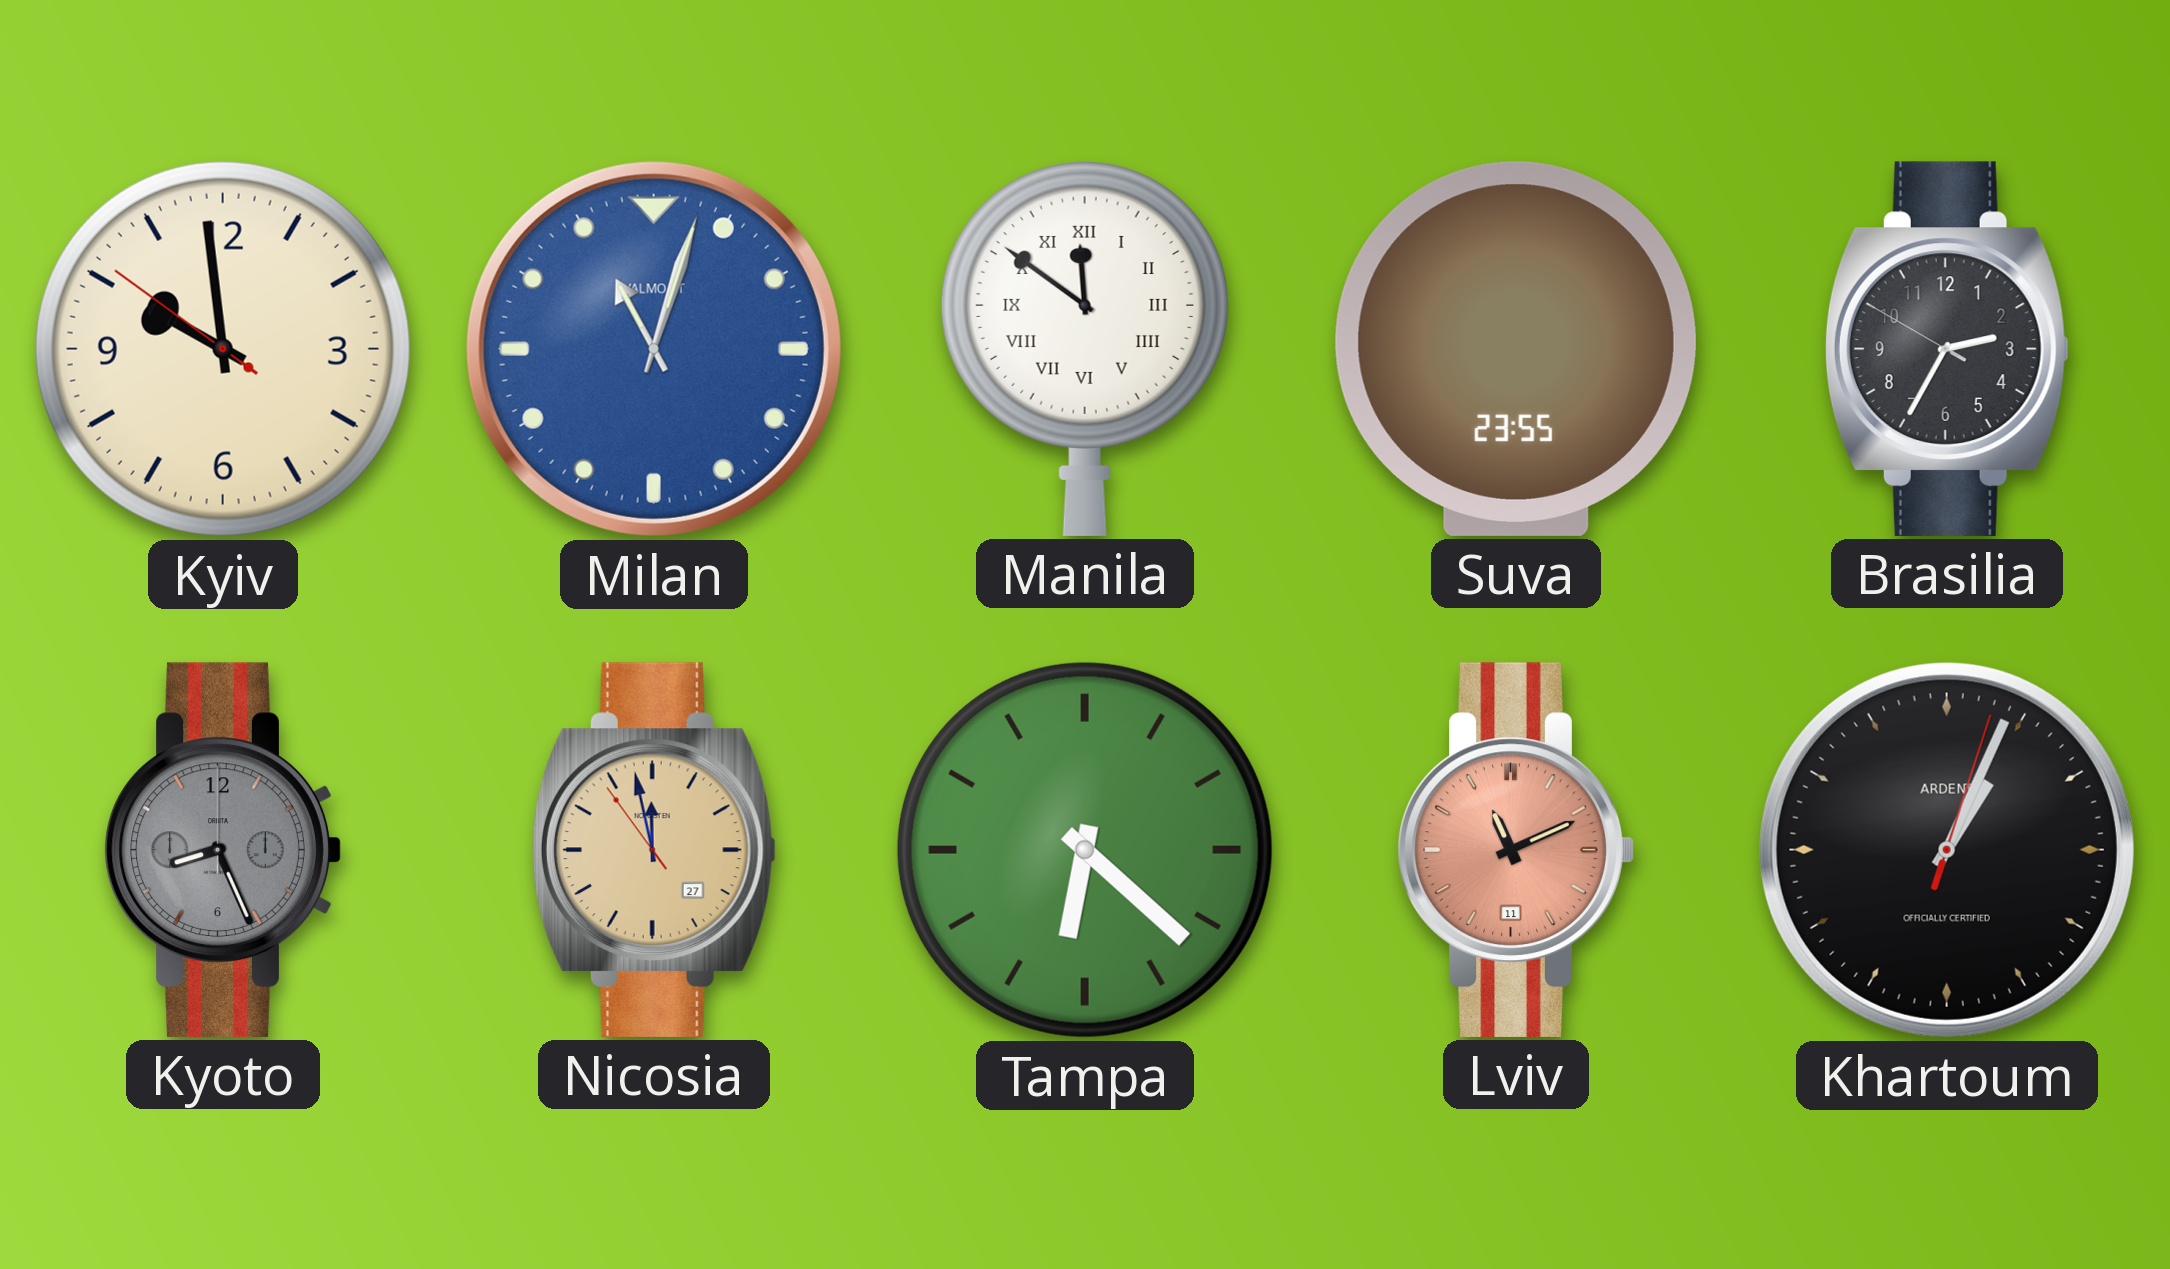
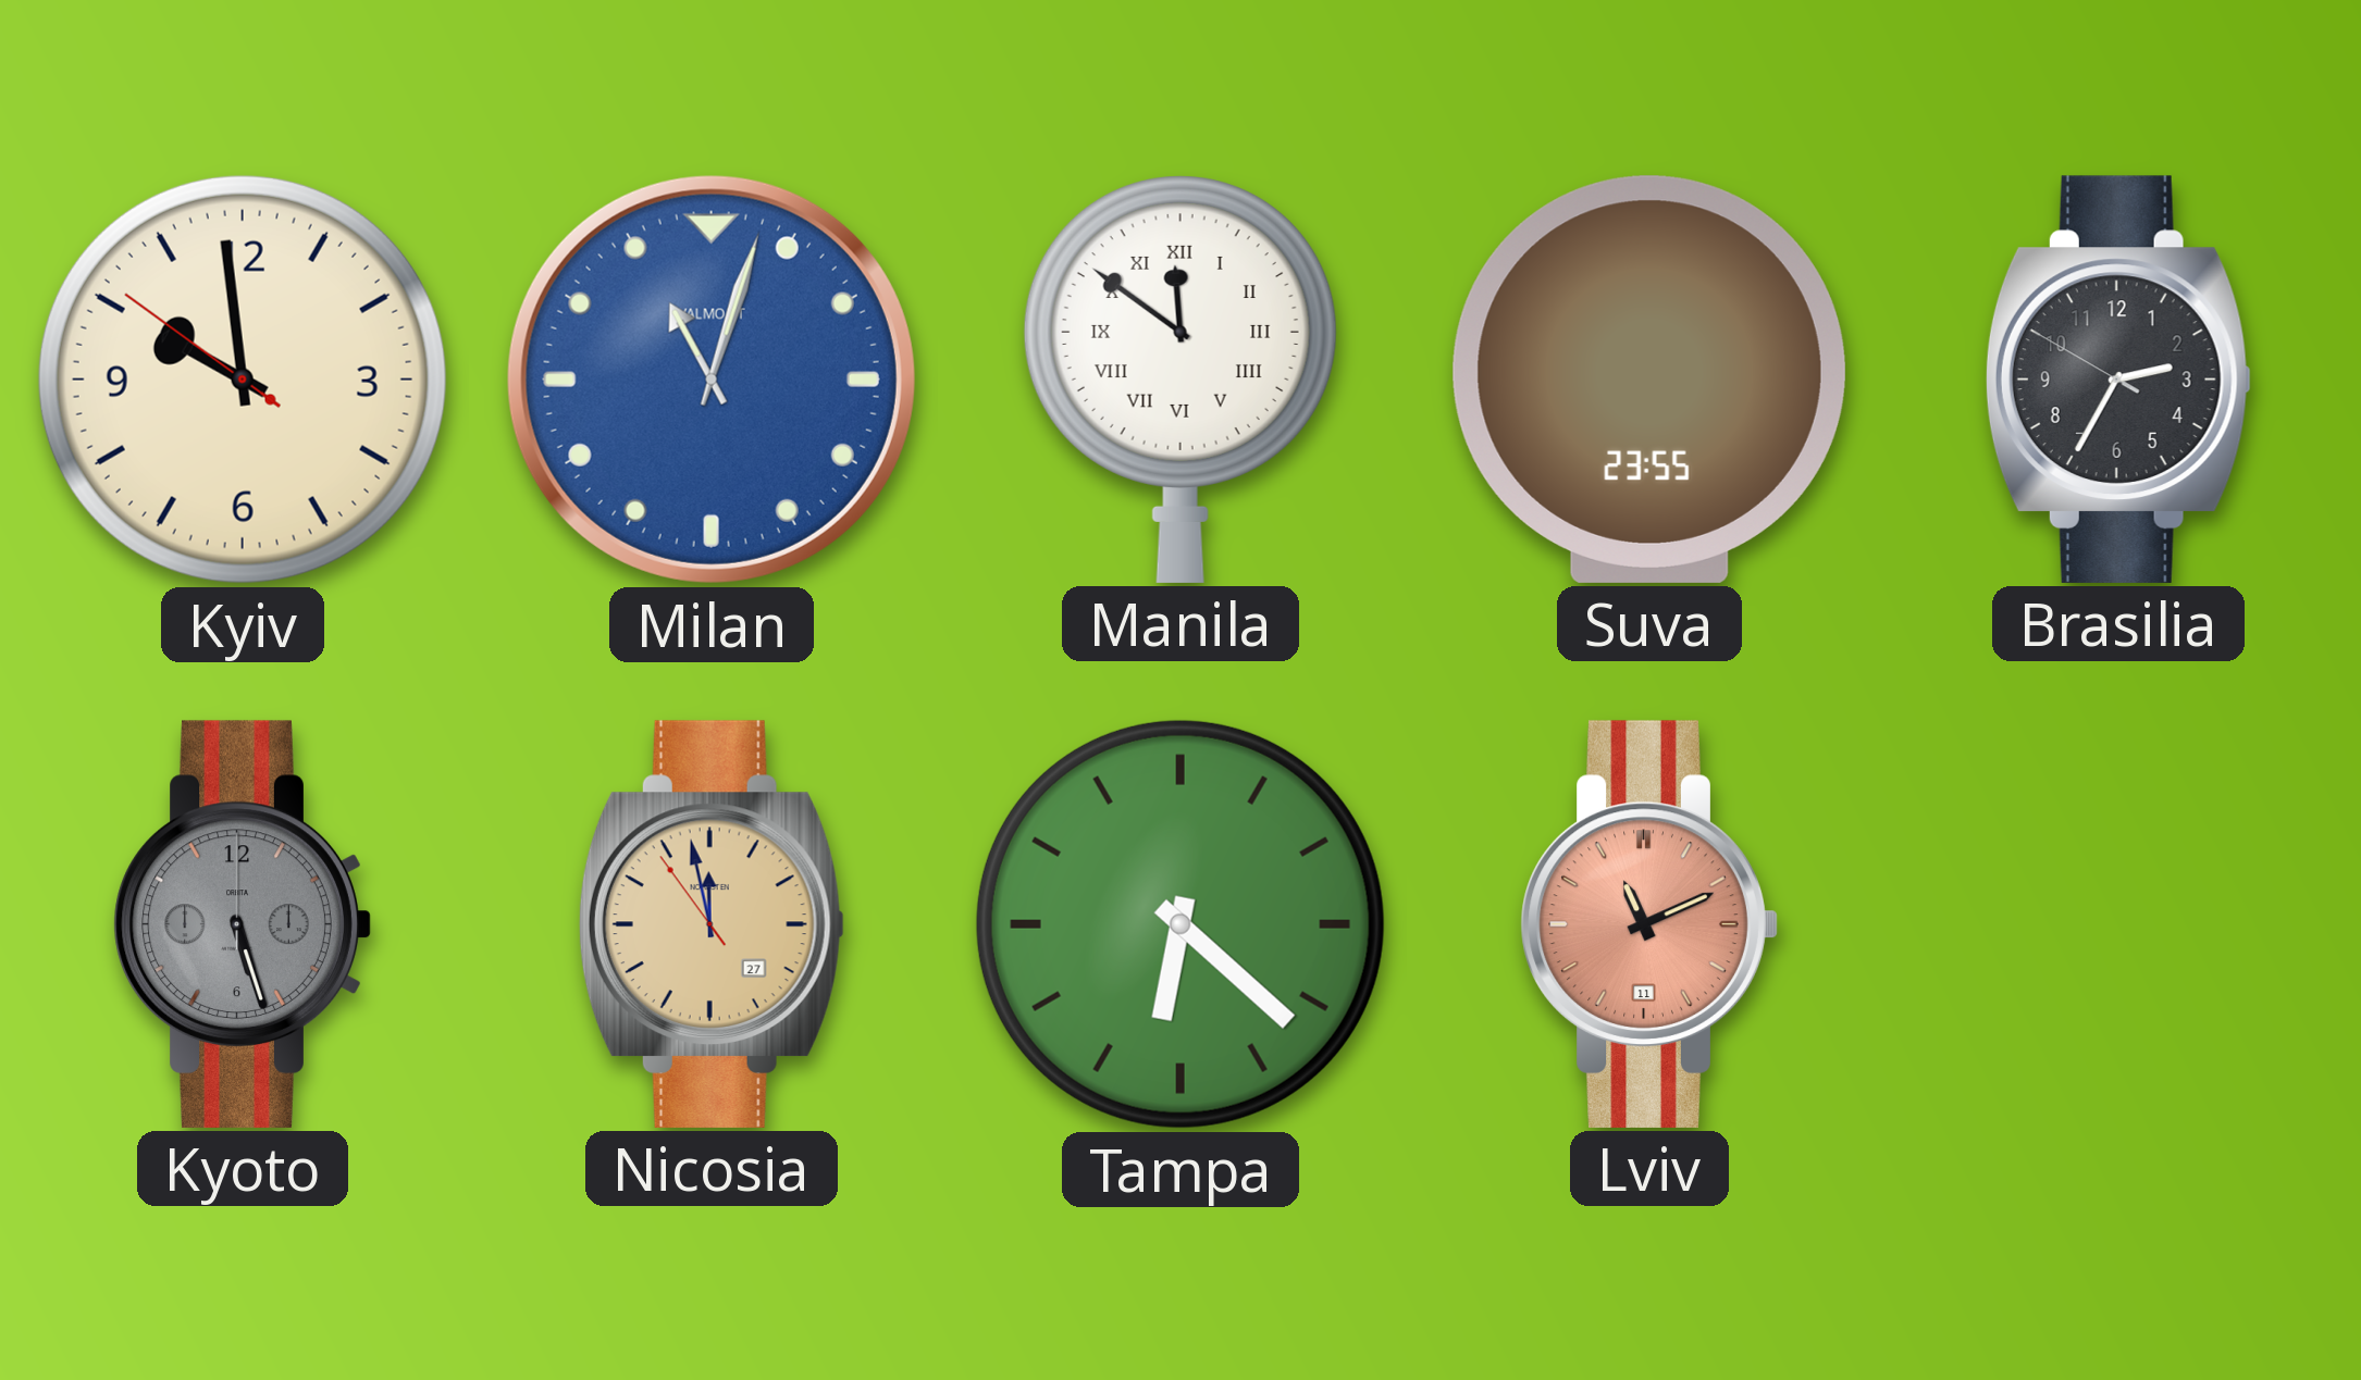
Kyoto: 8:26 -> 5:27 (243, 924)
Khartoum: 1:04 -> none (1947, 850)
